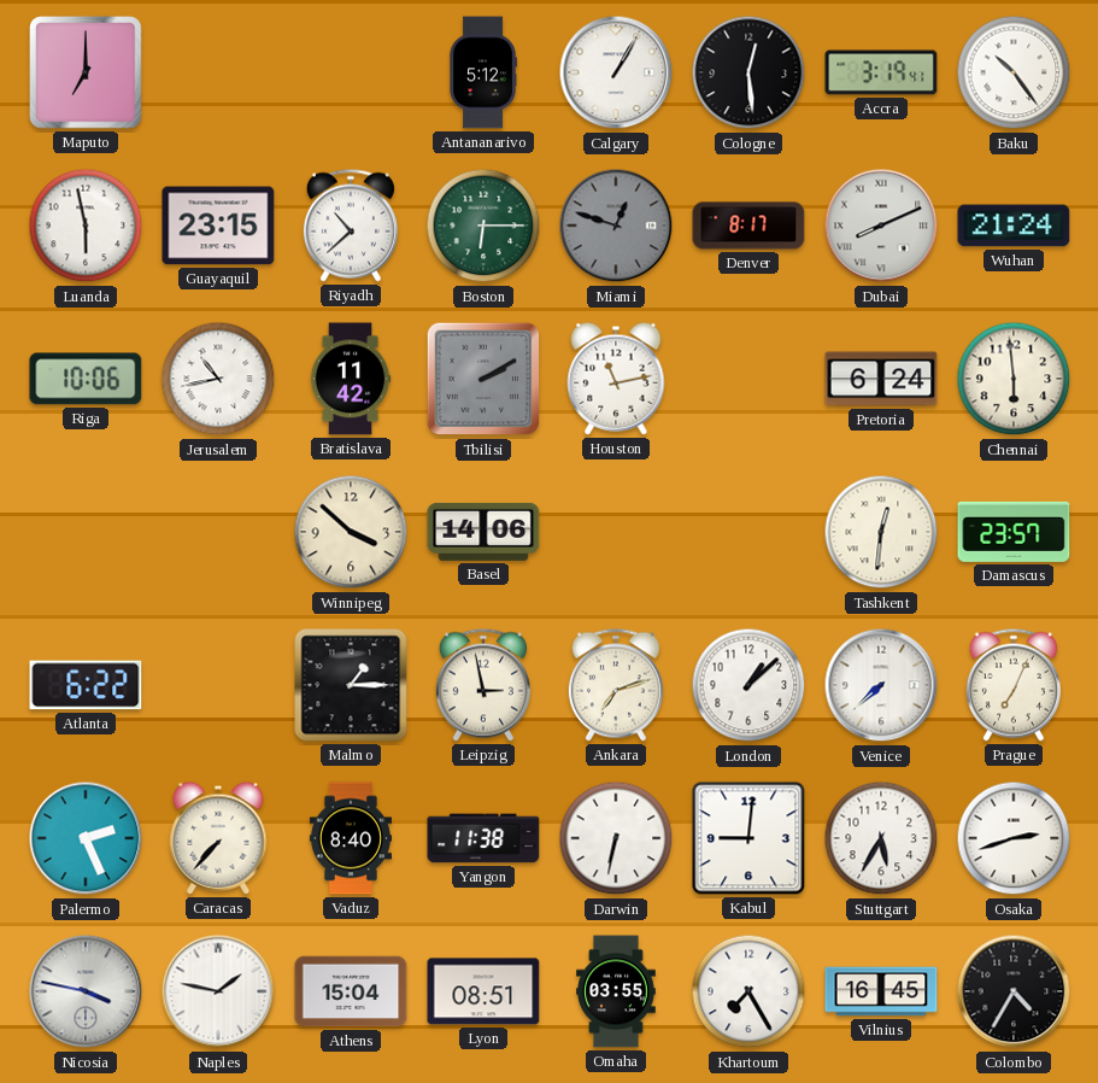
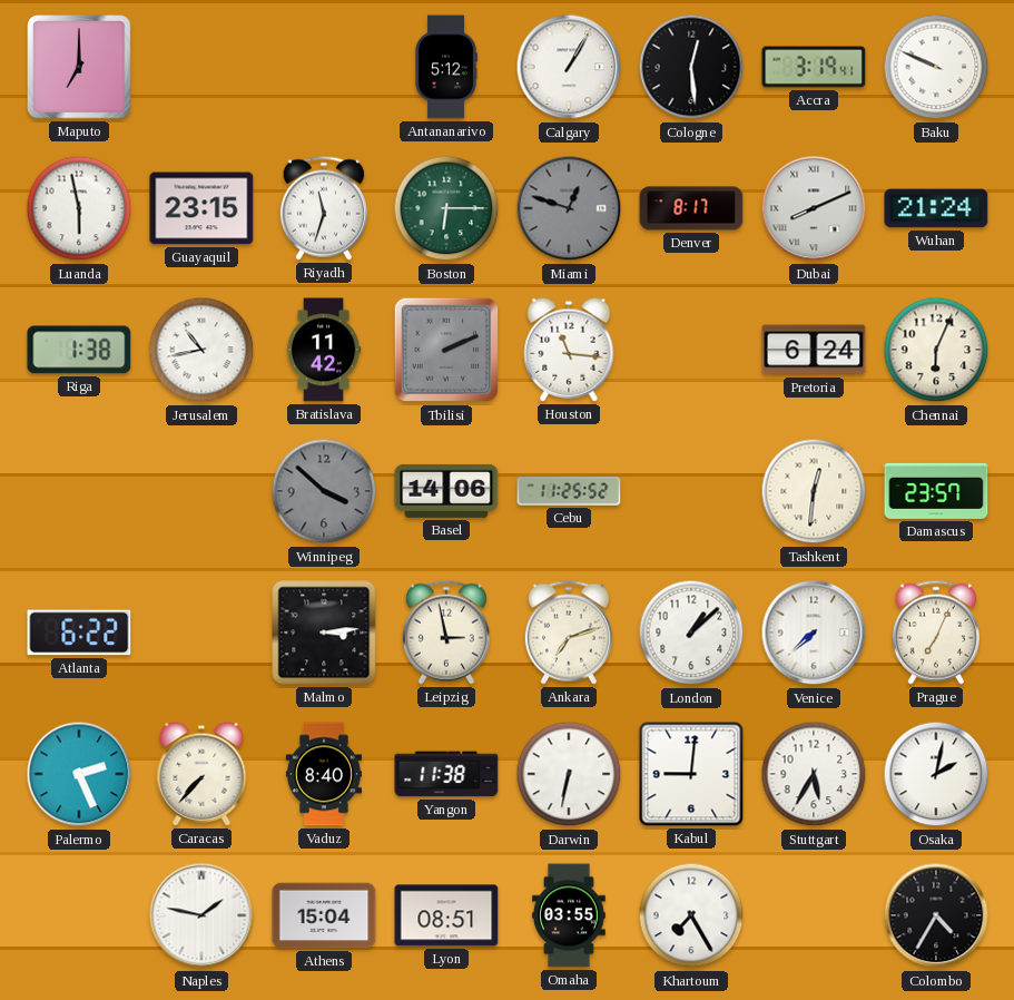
Baku: 10:24 -> 9:49 (936, 67)
Riyadh: 10:38 -> 11:33 (324, 208)
Riga: 10:06 -> 1:38 (79, 350)
Tbilisi: 2:10 -> 2:11 (446, 350)
Houston: 11:13 -> 11:16 (569, 350)
Chennai: 5:59 -> 6:04 (936, 350)
Winnipeg dial: cream -> grey (324, 491)
Cebu: none -> 11:25 (569, 491)
Malmo: 1:15 -> 3:14 (324, 633)
Osaka: 2:42 -> 2:02 (936, 774)
Nicosia: 3:47 -> none (86, 991)
Vilnius: 16:45 -> none (881, 991)
